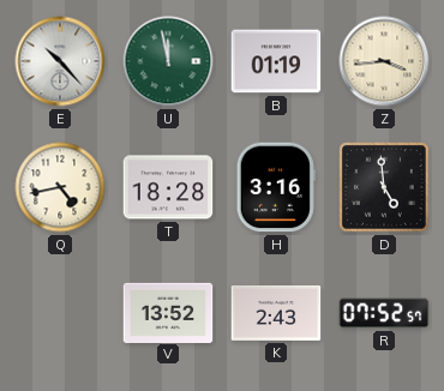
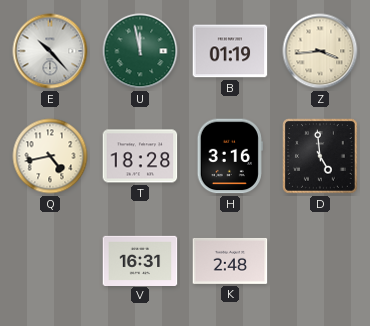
V: 13:52 -> 16:31 (140, 260)
K: 2:43 -> 2:48 (230, 261)
R: 07:52 -> none (384, 313)
